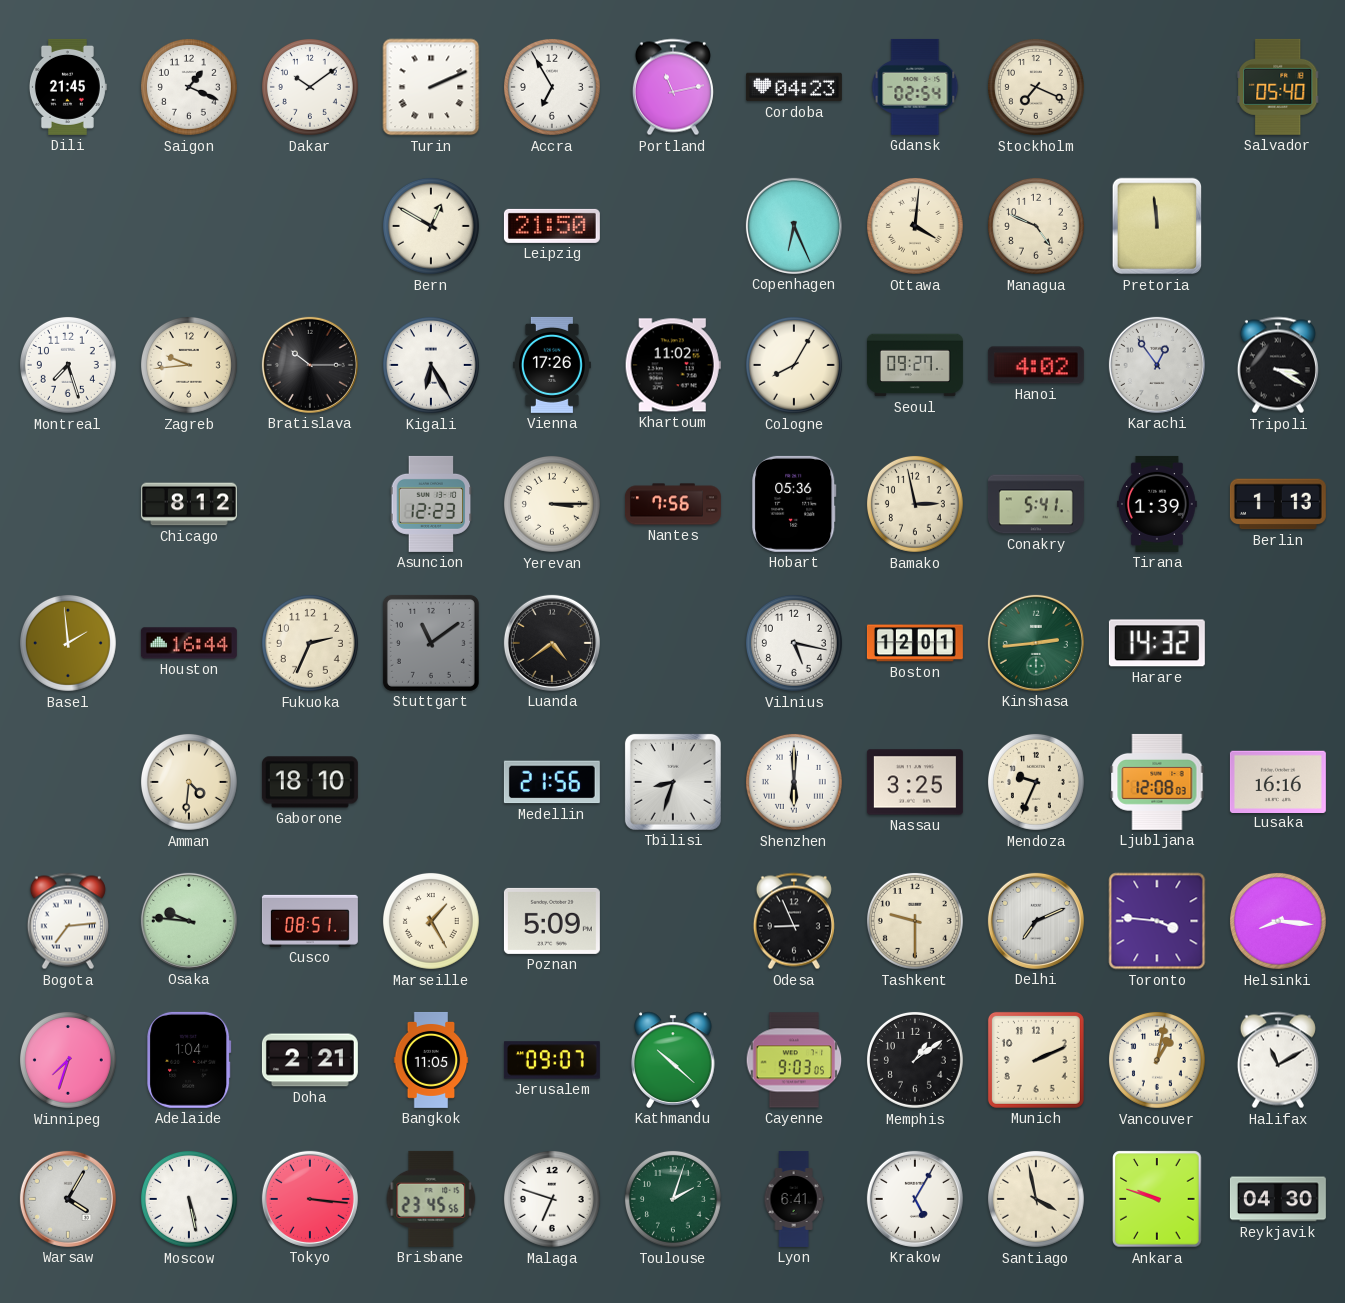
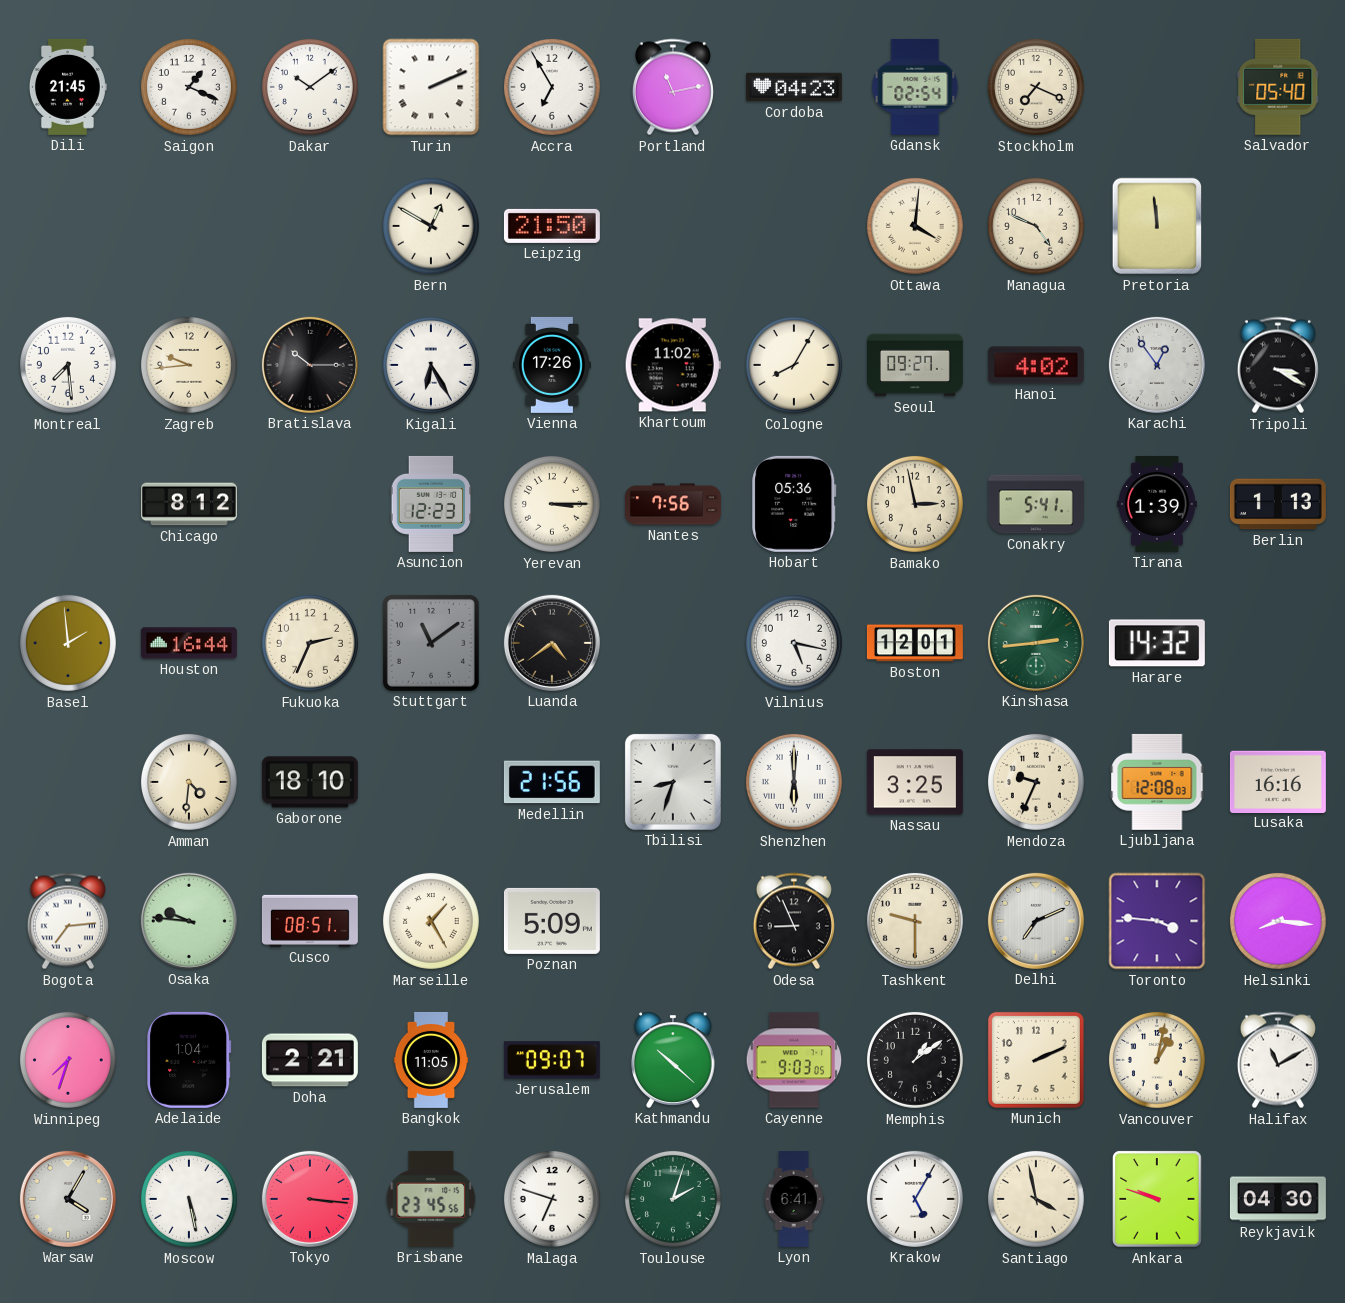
Copenhagen: 6:26 -> none (794, 226)
Montreal: 7:27 -> 7:29 (68, 365)
